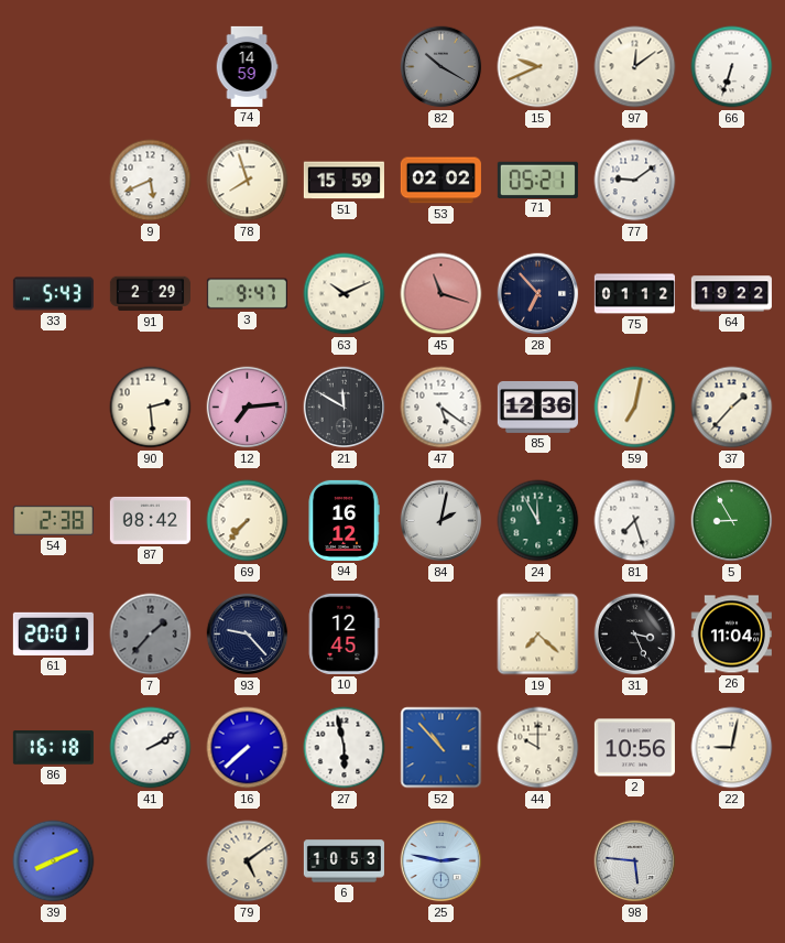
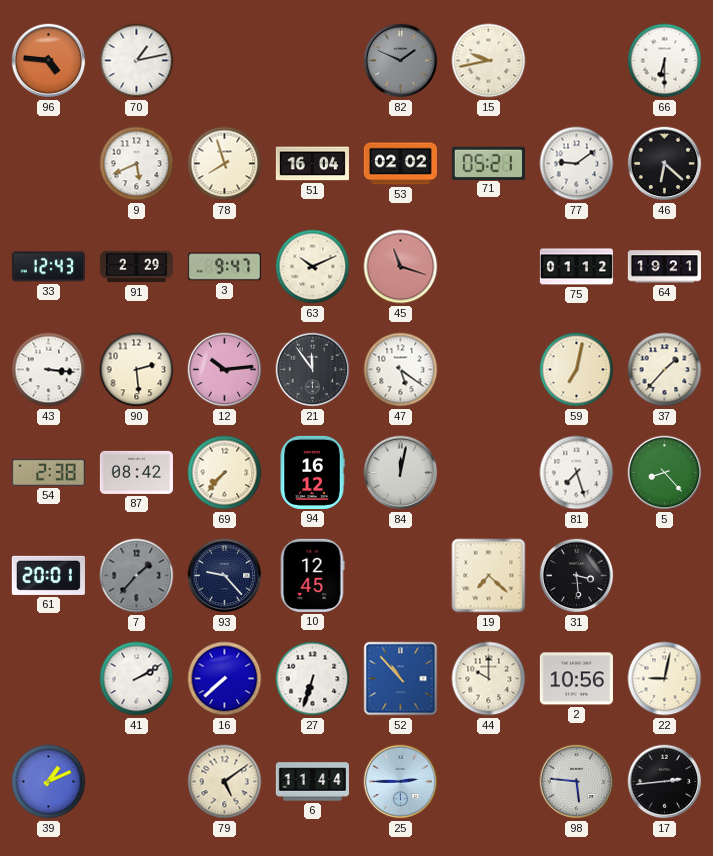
96: none -> 4:46 (49, 61)
70: none -> 1:13 (137, 61)
74: 14:59 -> none (247, 66)
82: 10:20 -> 1:49 (401, 61)
15: 9:41 -> 9:43 (489, 61)
97: 12:09 -> none (635, 67)
66: 6:33 -> 6:30 (665, 61)
51: 15:59 -> 16:04 (312, 164)
46: none -> 6:22 (665, 164)
33: 5:43 -> 12:43 (48, 267)
28: 6:53 -> none (538, 294)
64: 19:22 -> 19:21 (664, 267)
43: none -> 3:16 (49, 370)
12: 7:14 -> 10:14 (225, 370)
21: 11:50 -> 11:54 (313, 370)
85: 12:36 -> none (537, 407)
84: 2:02 -> 12:02 (401, 473)
24: 11:55 -> none (538, 521)
5: 8:55 -> 8:23 (665, 473)
31: 3:26 -> 3:29 (577, 576)
26: 11:04 -> none (731, 635)
86: 16:18 -> none (53, 748)
27: 5:58 -> 6:33 (313, 679)
39: 8:11 -> 1:11 (49, 782)
6: 10:53 -> 11:44 (312, 782)
25: 2:47 -> 2:45 (401, 782)
17: none -> 2:44 (665, 782)
